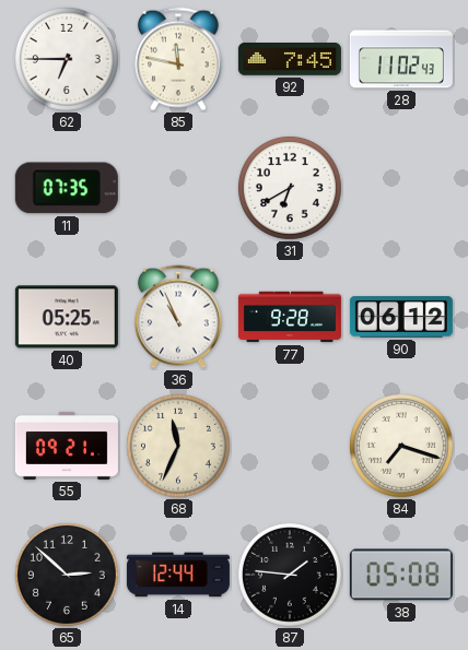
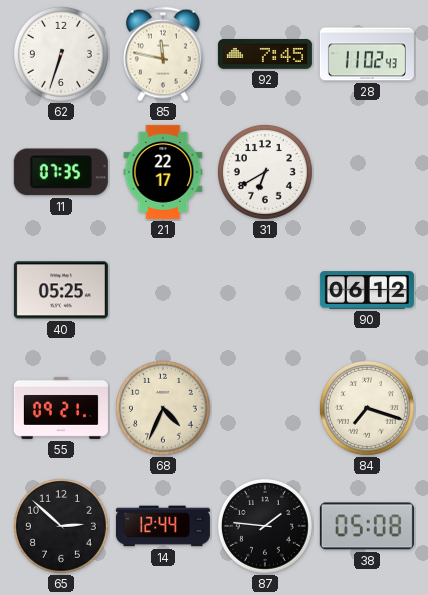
62: 6:45 -> 6:33 (61, 54)
21: none -> 22:17 (163, 172)
36: 10:56 -> none (178, 317)
77: 9:28 -> none (290, 317)
68: 11:34 -> 4:34 (163, 408)
